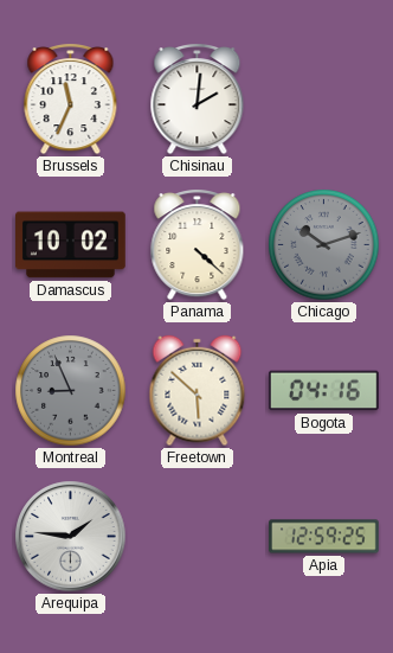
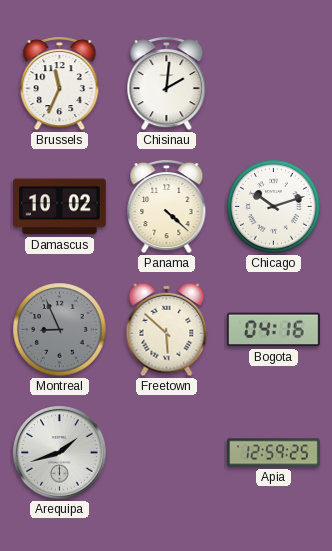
Chicago dial: grey -> white (274, 207)
Arequipa: 1:46 -> 1:42 (60, 453)
